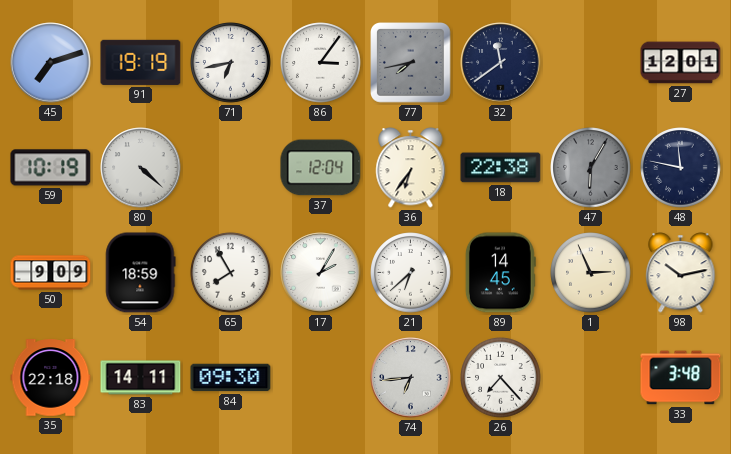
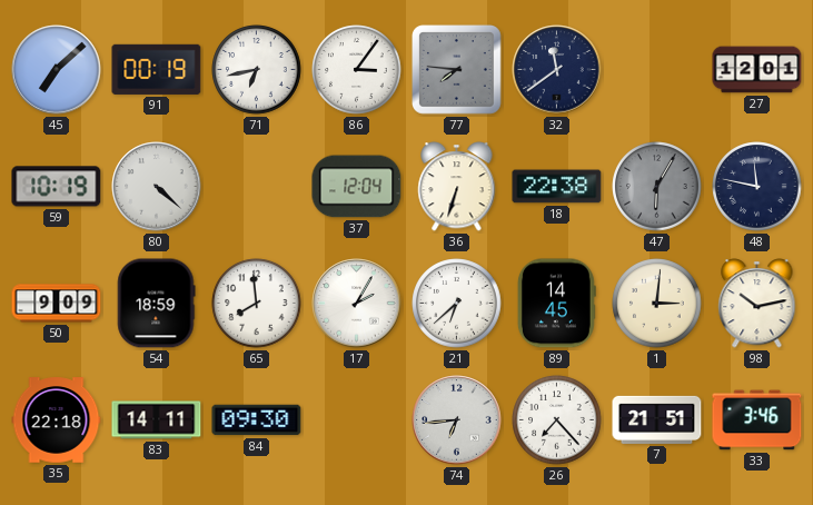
45: 7:12 -> 7:08 (57, 70)
91: 19:19 -> 00:19 (157, 69)
77: 7:43 -> 7:46 (457, 70)
36: 6:36 -> 6:33 (457, 187)
65: 7:55 -> 7:59 (257, 304)
1: 2:56 -> 3:01 (657, 304)
7: none -> 21:51 (657, 419)
33: 3:48 -> 3:46 (757, 420)
